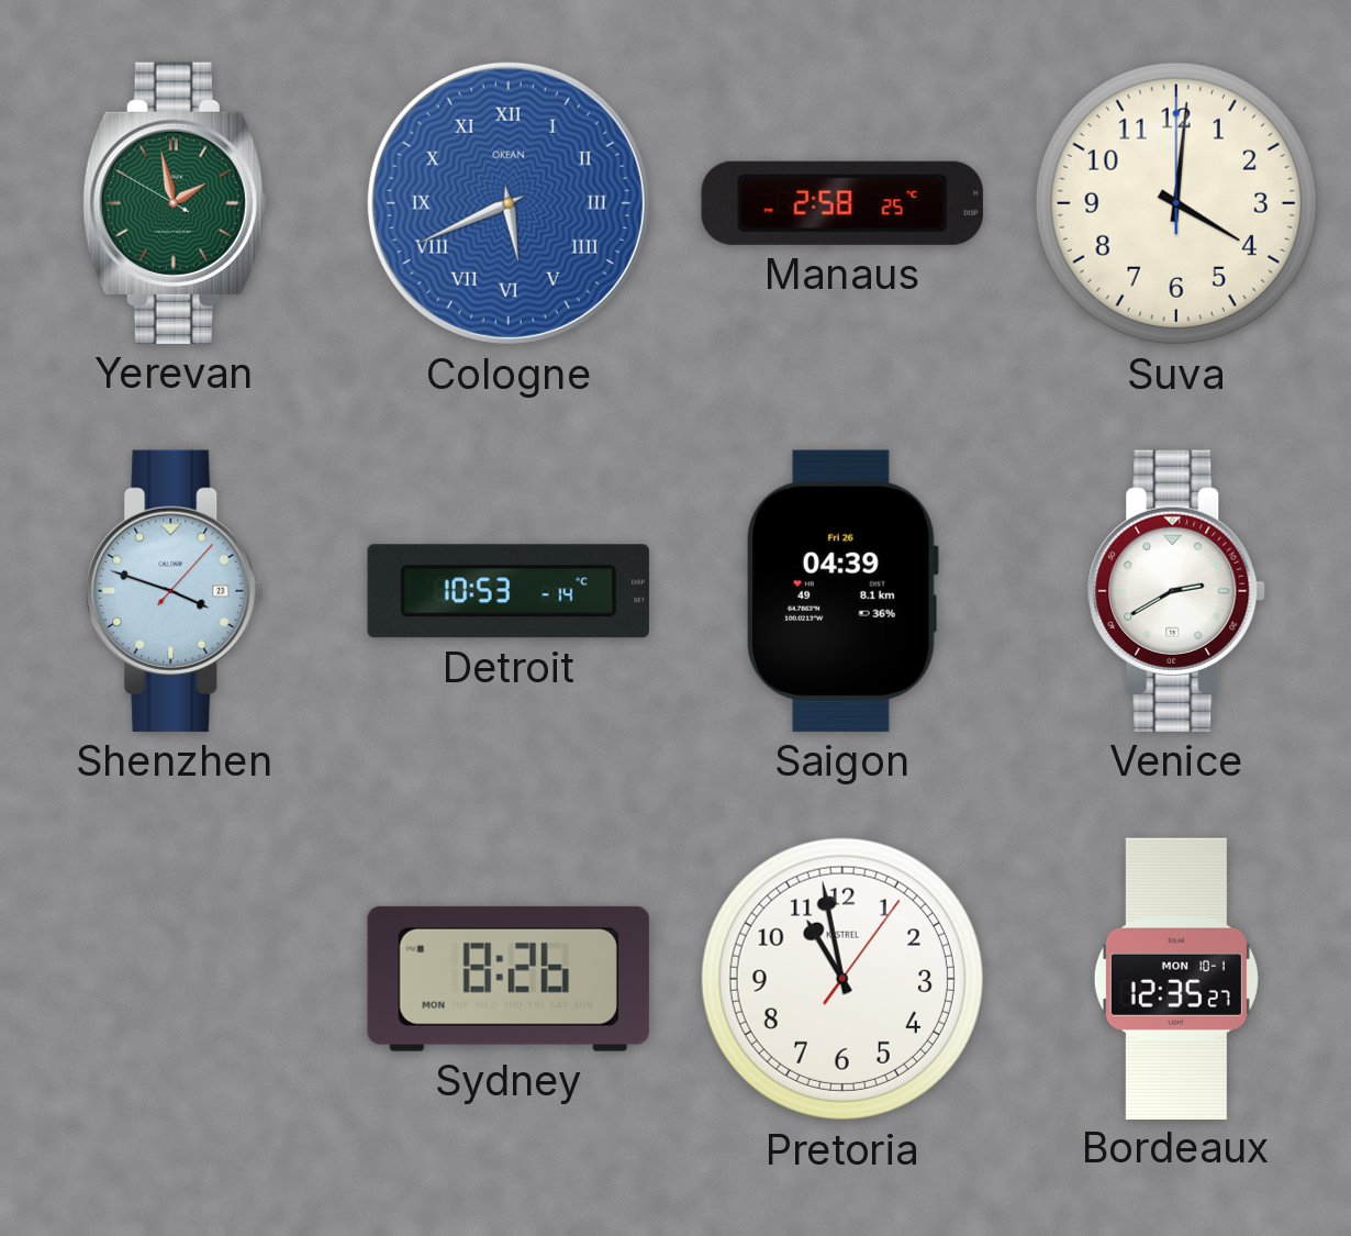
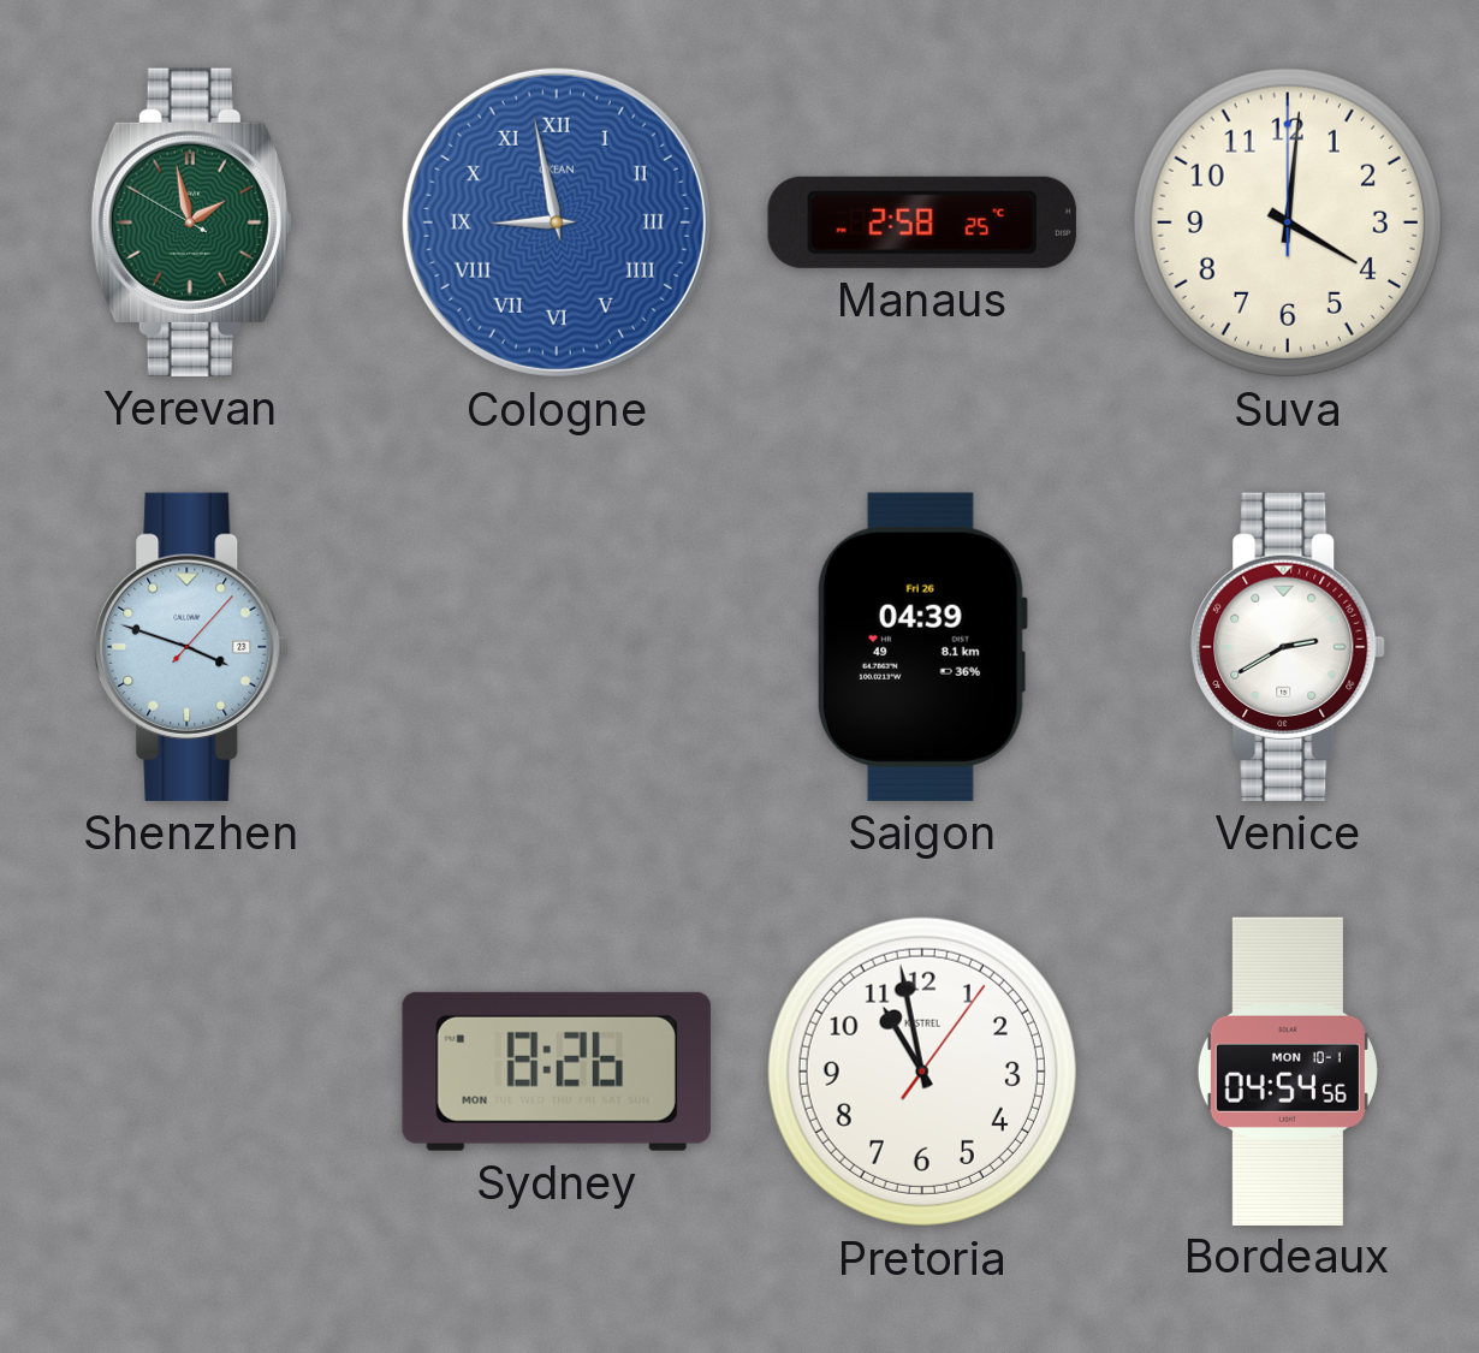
Cologne: 5:41 -> 8:58 (557, 222)
Detroit: 10:53 -> none (509, 591)
Bordeaux: 12:35 -> 04:54 (1288, 1070)
